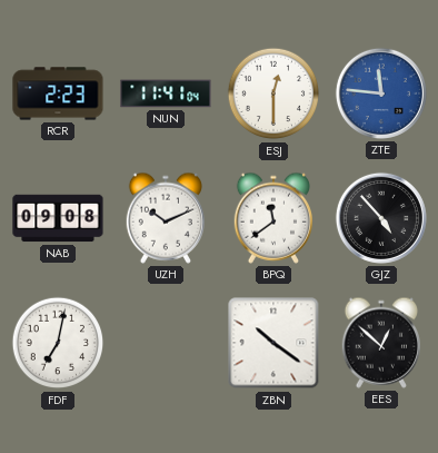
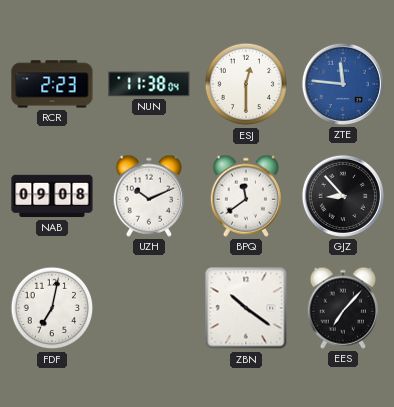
NUN: 11:41 -> 11:38 (149, 84)
GJZ: 4:53 -> 8:53 (343, 196)
EES: 12:52 -> 7:07 (342, 308)
